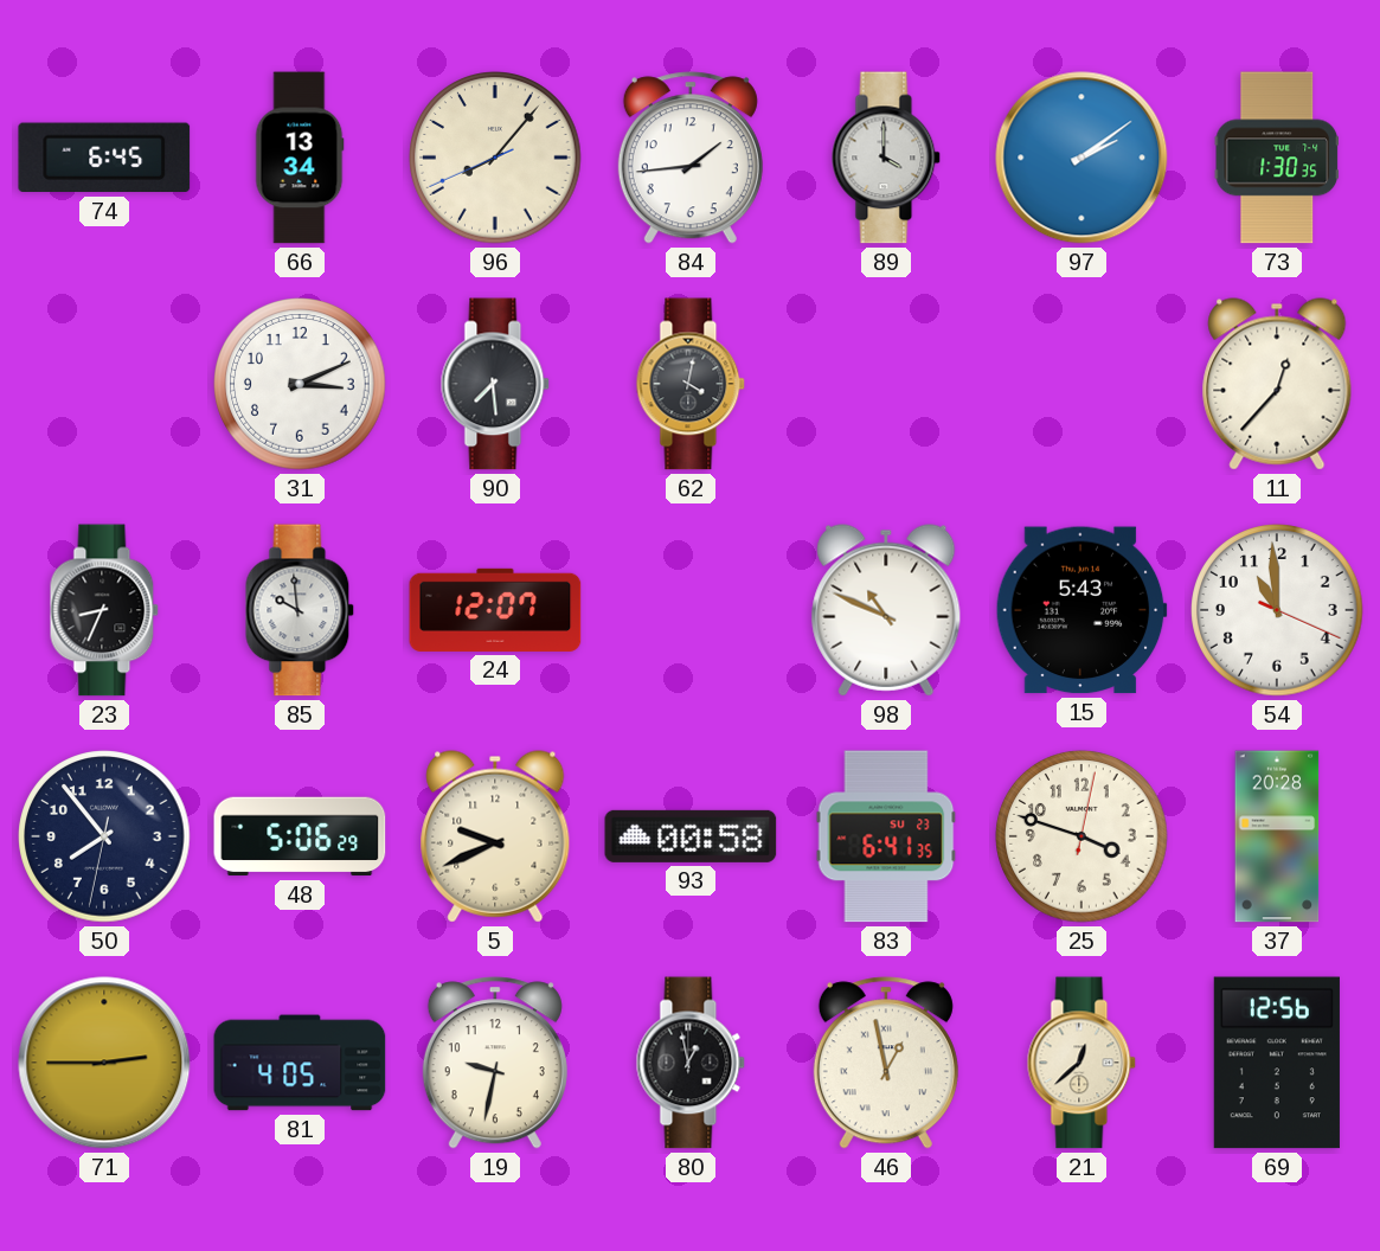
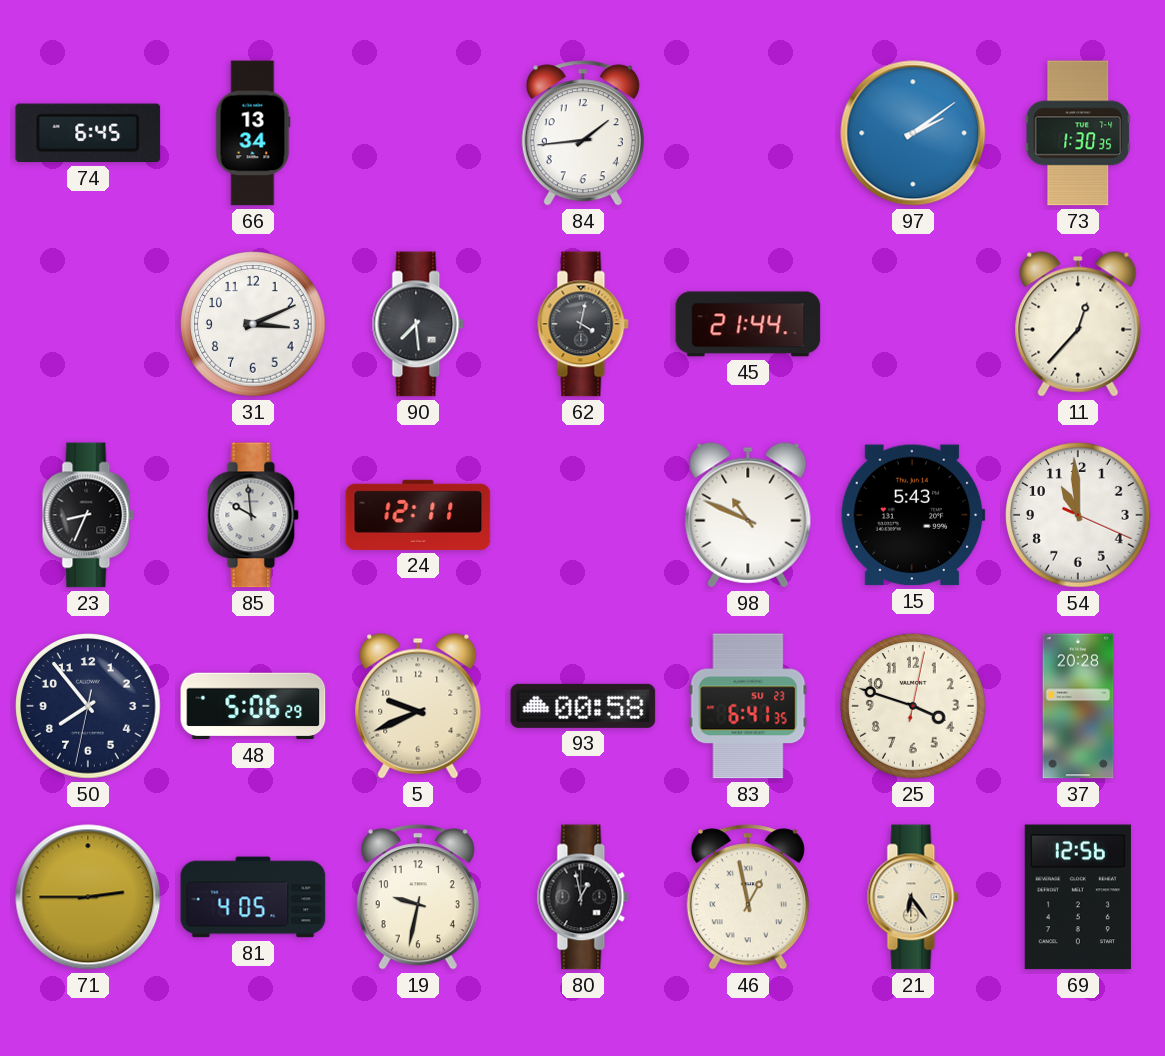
96: 8:06 -> none (495, 158)
89: 4:00 -> none (886, 158)
45: none -> 21:44 (748, 324)
24: 12:07 -> 12:11 (418, 515)
21: 12:38 -> 6:24 (913, 897)
